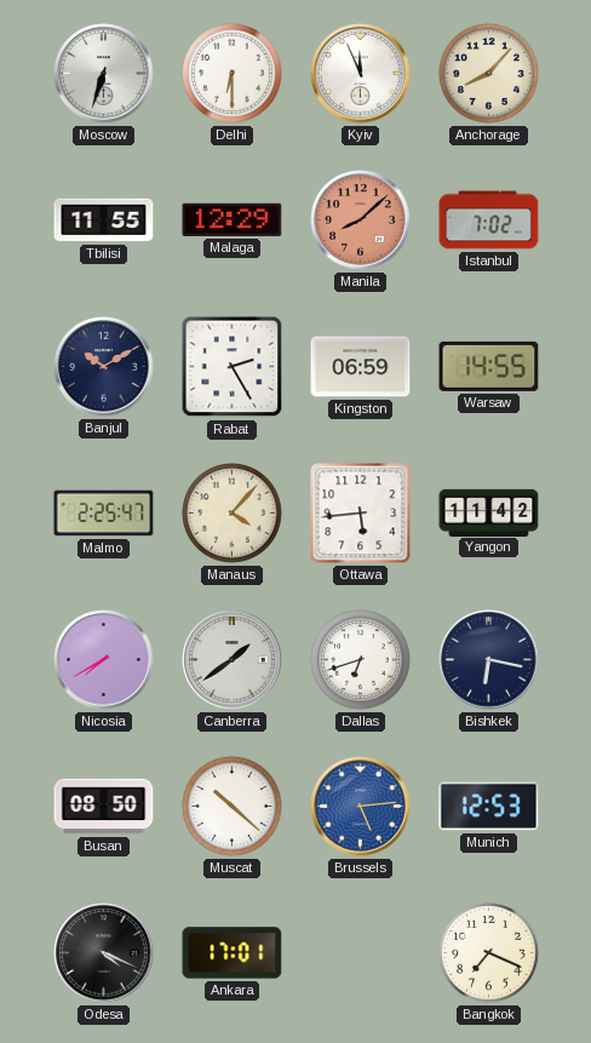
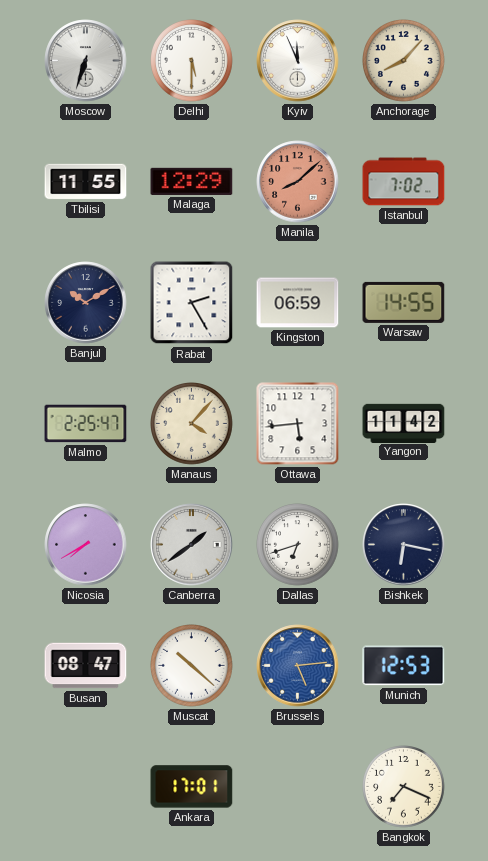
Delhi: 6:30 -> 5:30 (192, 61)
Busan: 08:50 -> 08:47 (86, 666)
Odesa: 4:19 -> none (104, 953)
